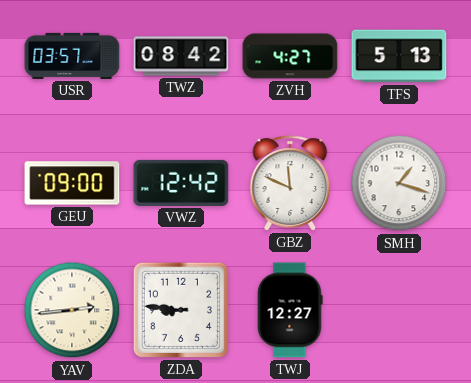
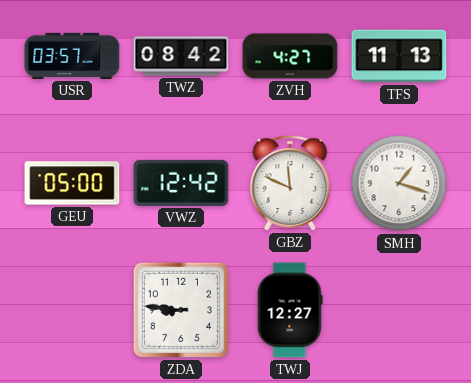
TFS: 5:13 -> 11:13 (399, 56)
GEU: 09:00 -> 05:00 (72, 183)
YAV: 2:44 -> none (72, 310)
